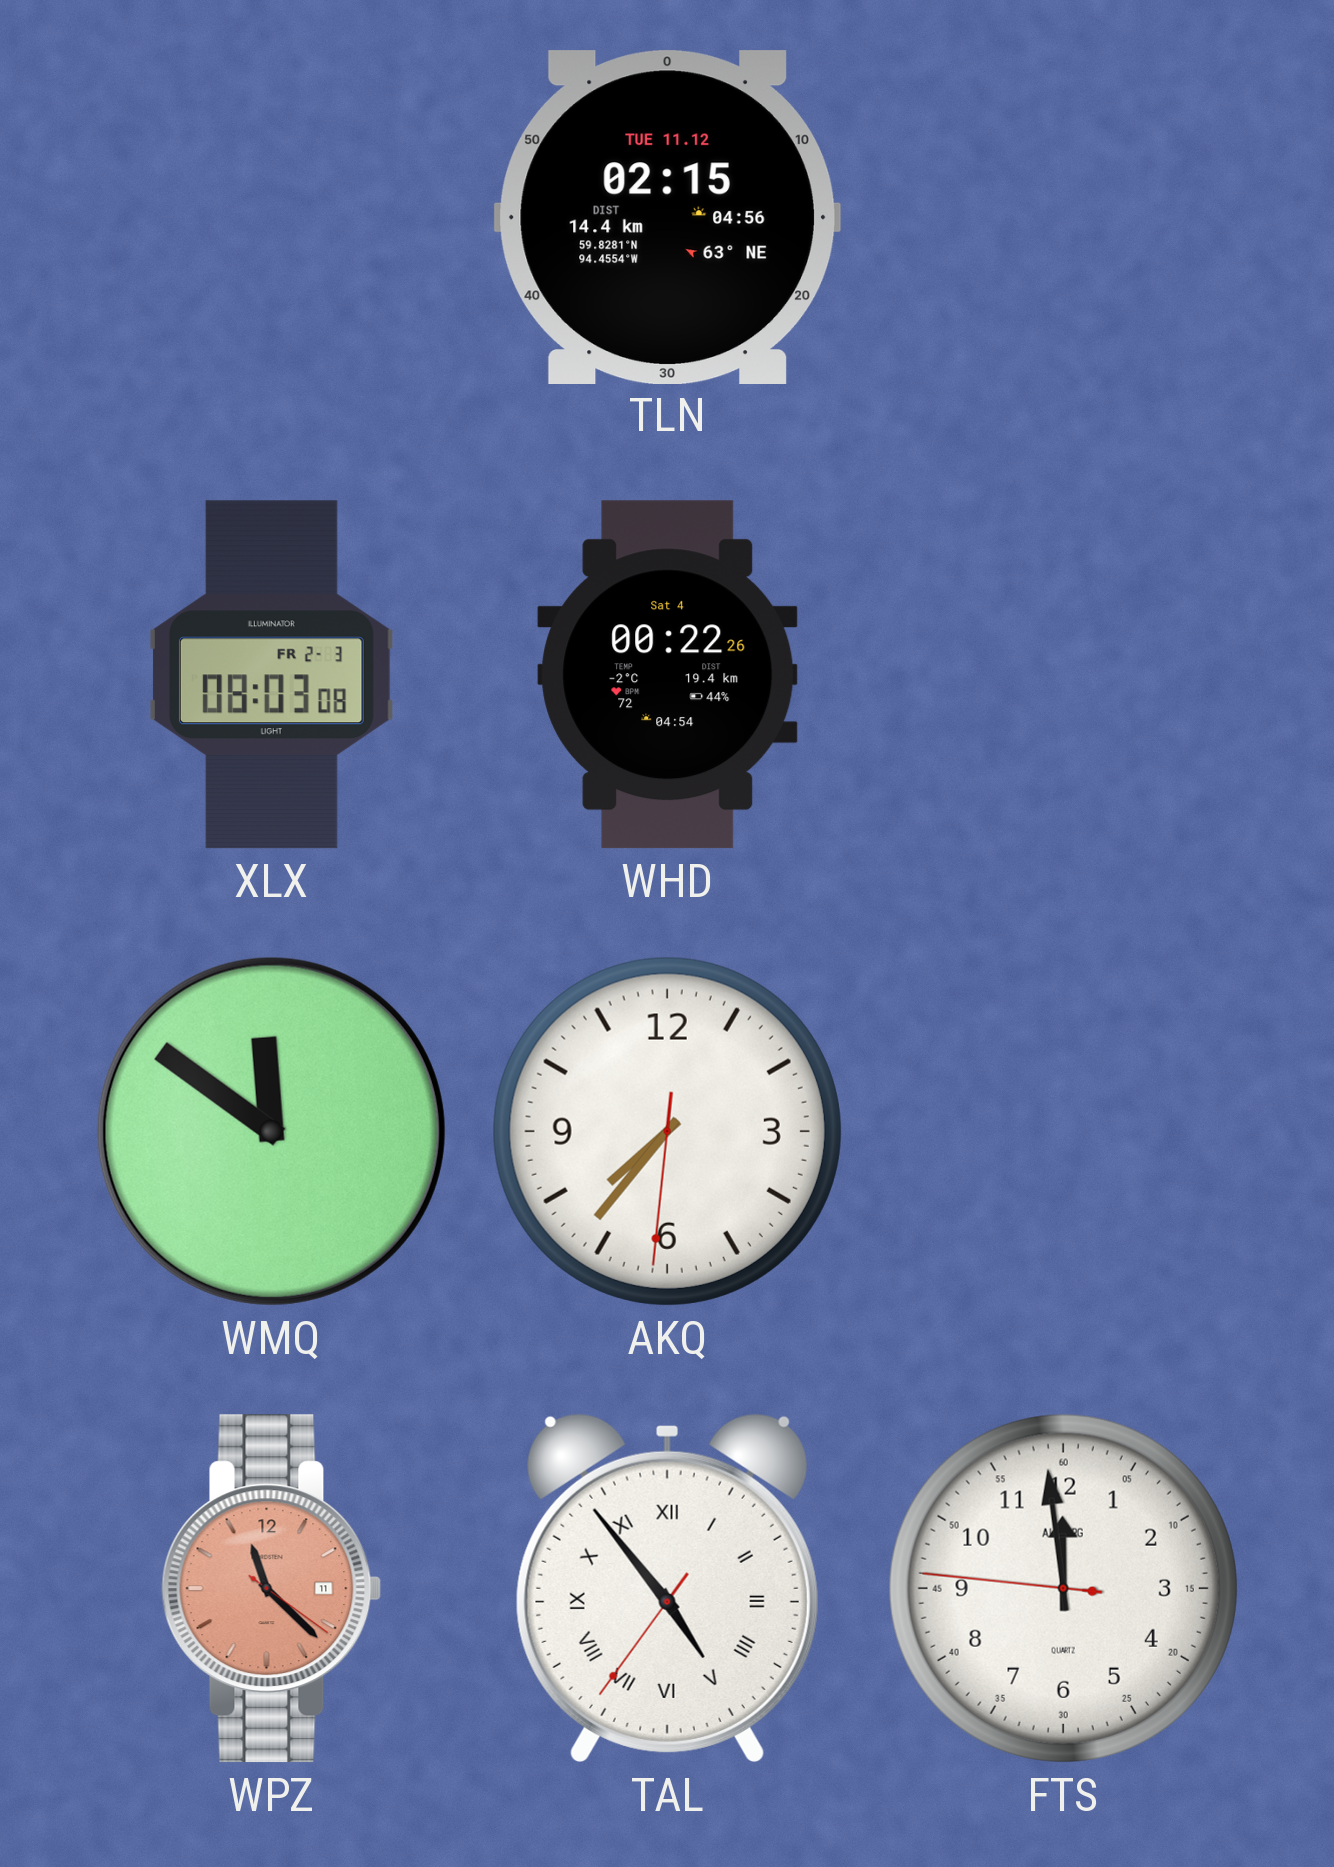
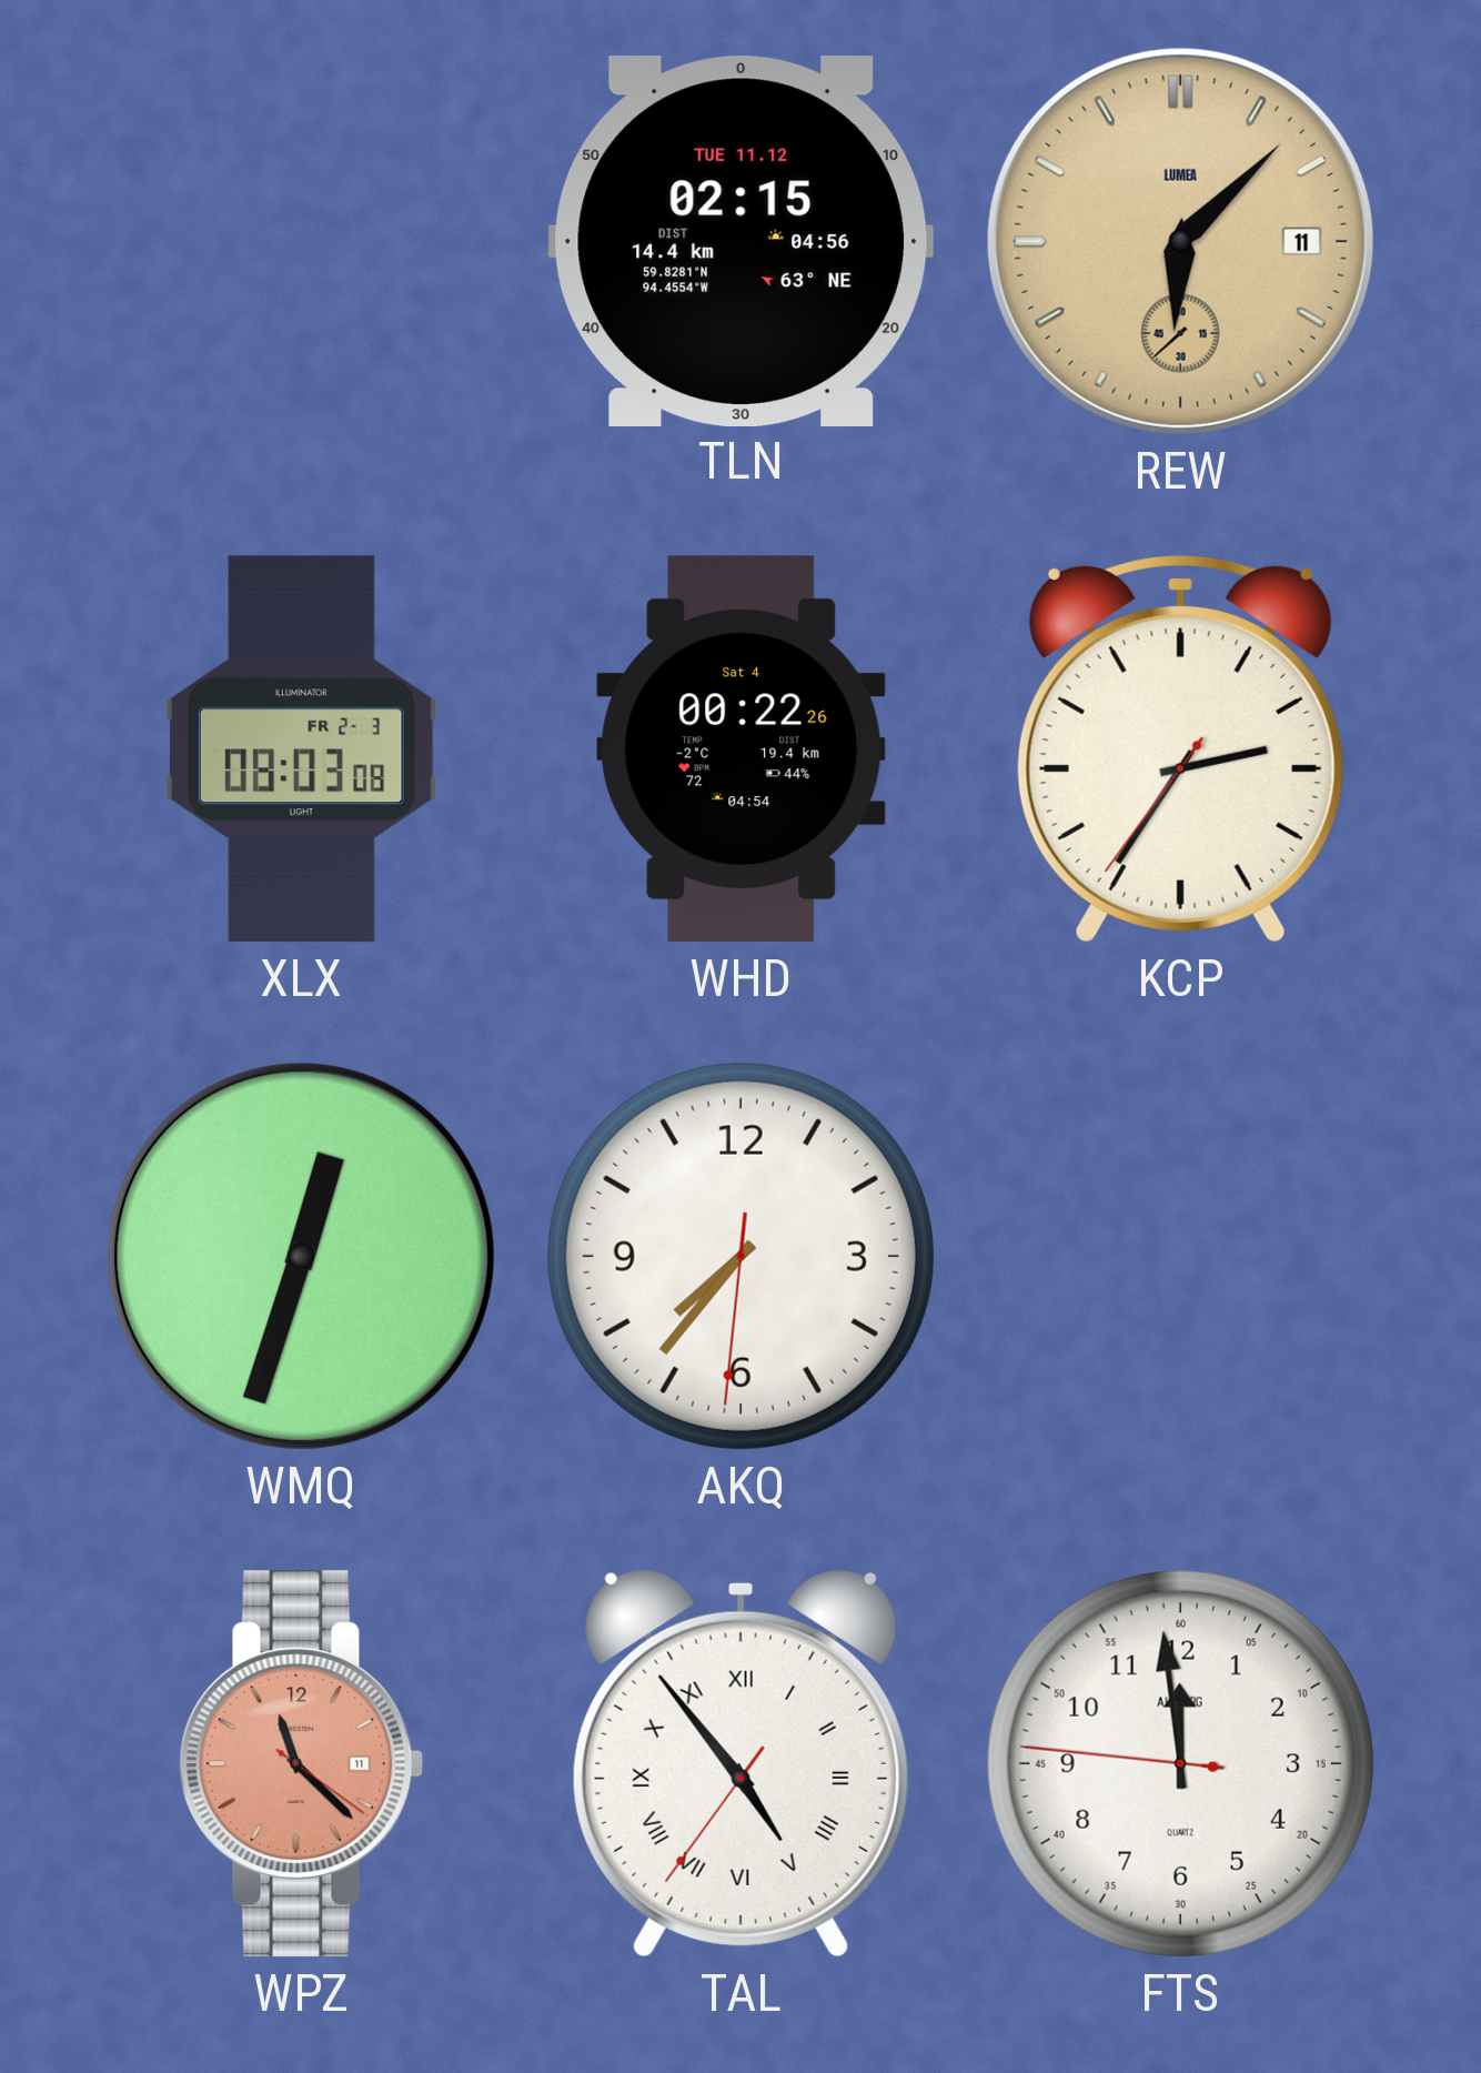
REW: none -> 6:07 (1180, 241)
KCP: none -> 2:35 (1180, 748)
WMQ: 11:51 -> 12:33 (301, 1256)
